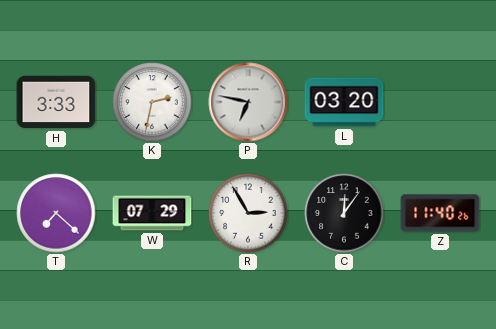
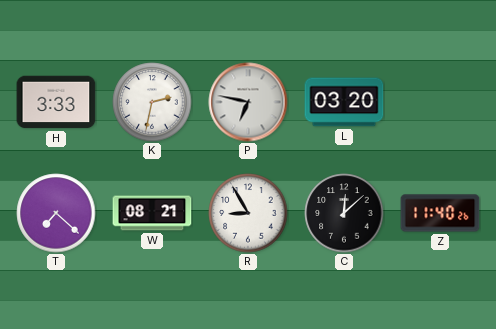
W: 07:29 -> 08:21 (152, 213)
R: 2:55 -> 8:55 (248, 213)
C: 12:06 -> 12:08 (344, 213)
